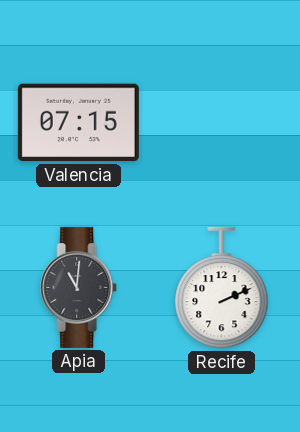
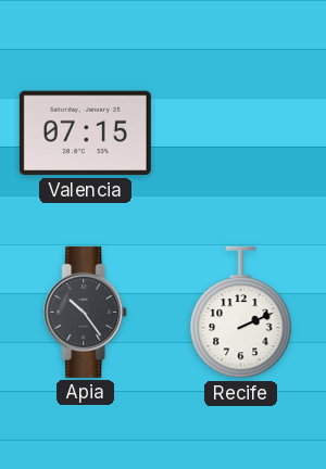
Apia: 11:01 -> 10:24 (86, 312)
